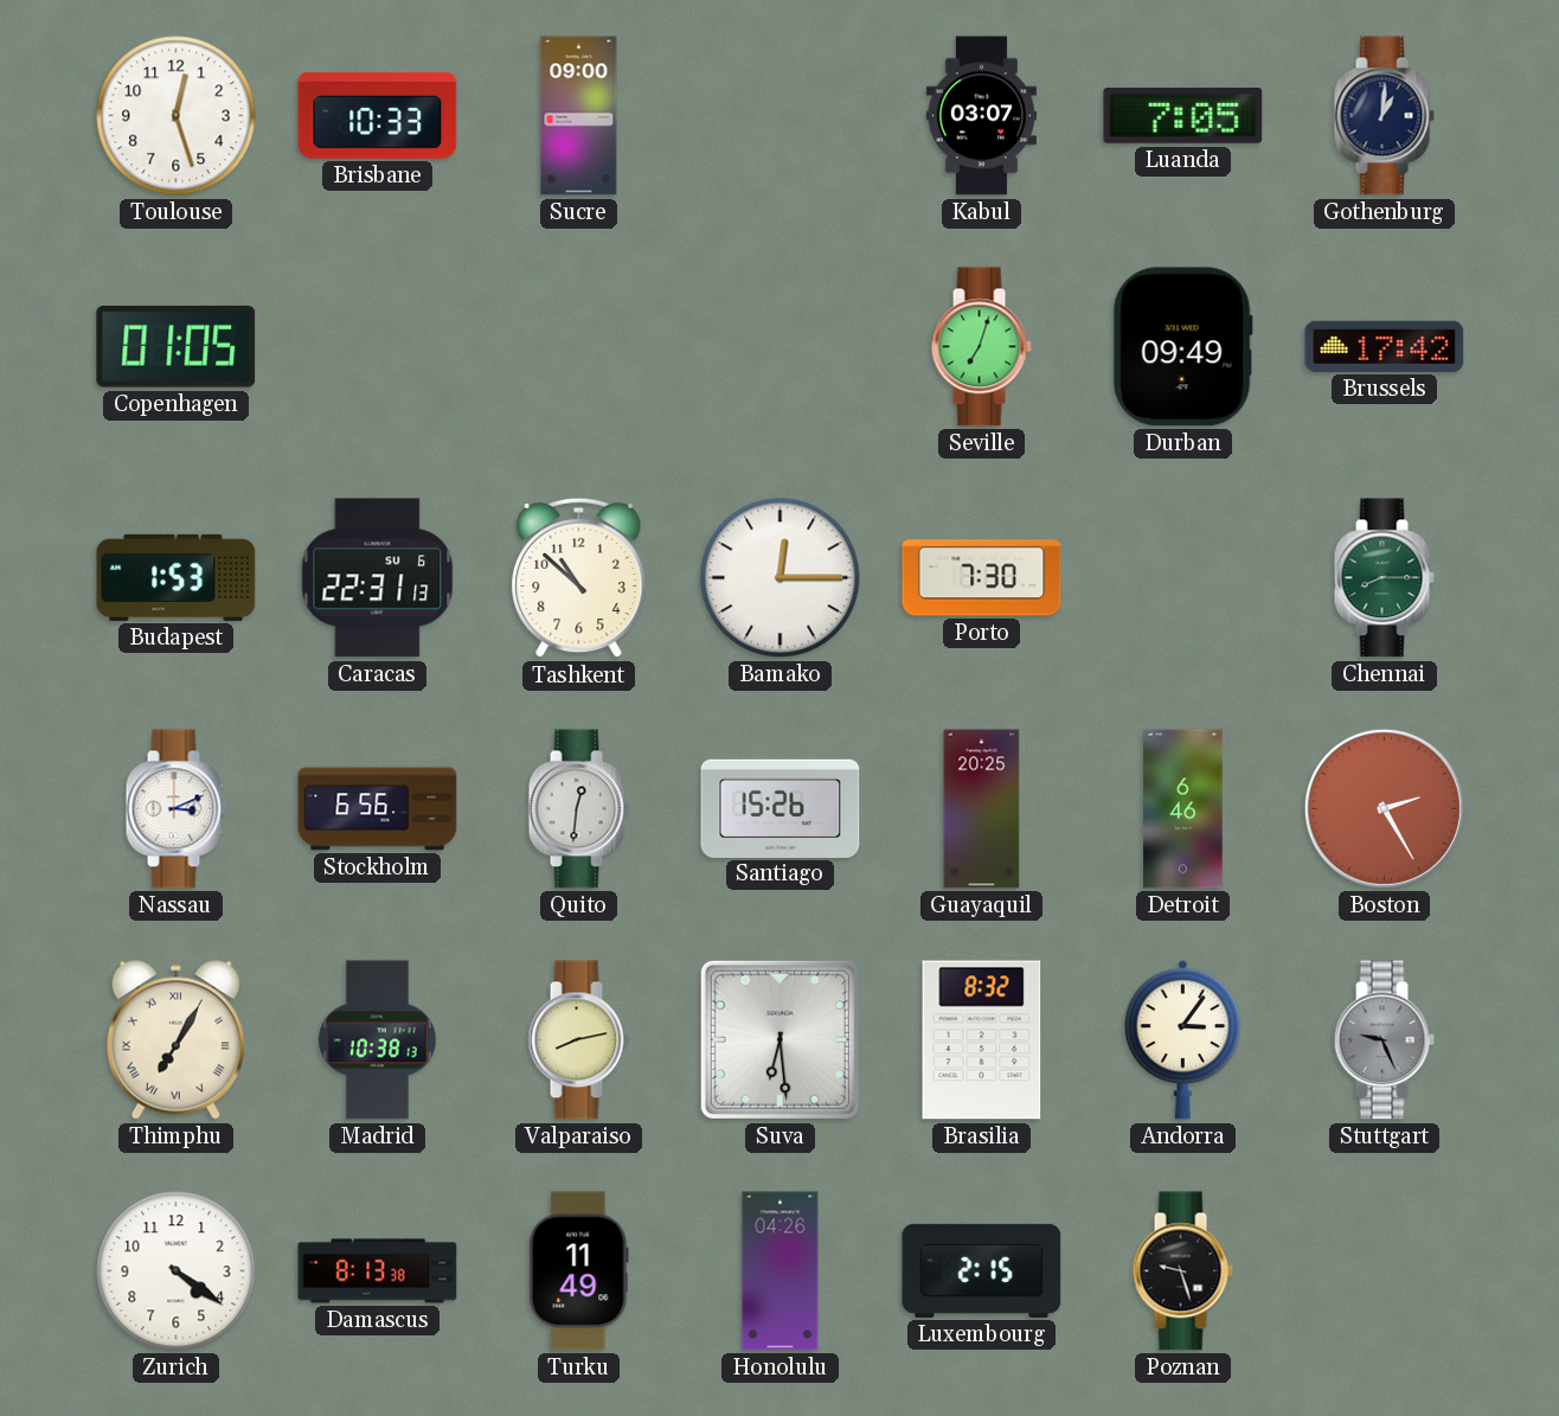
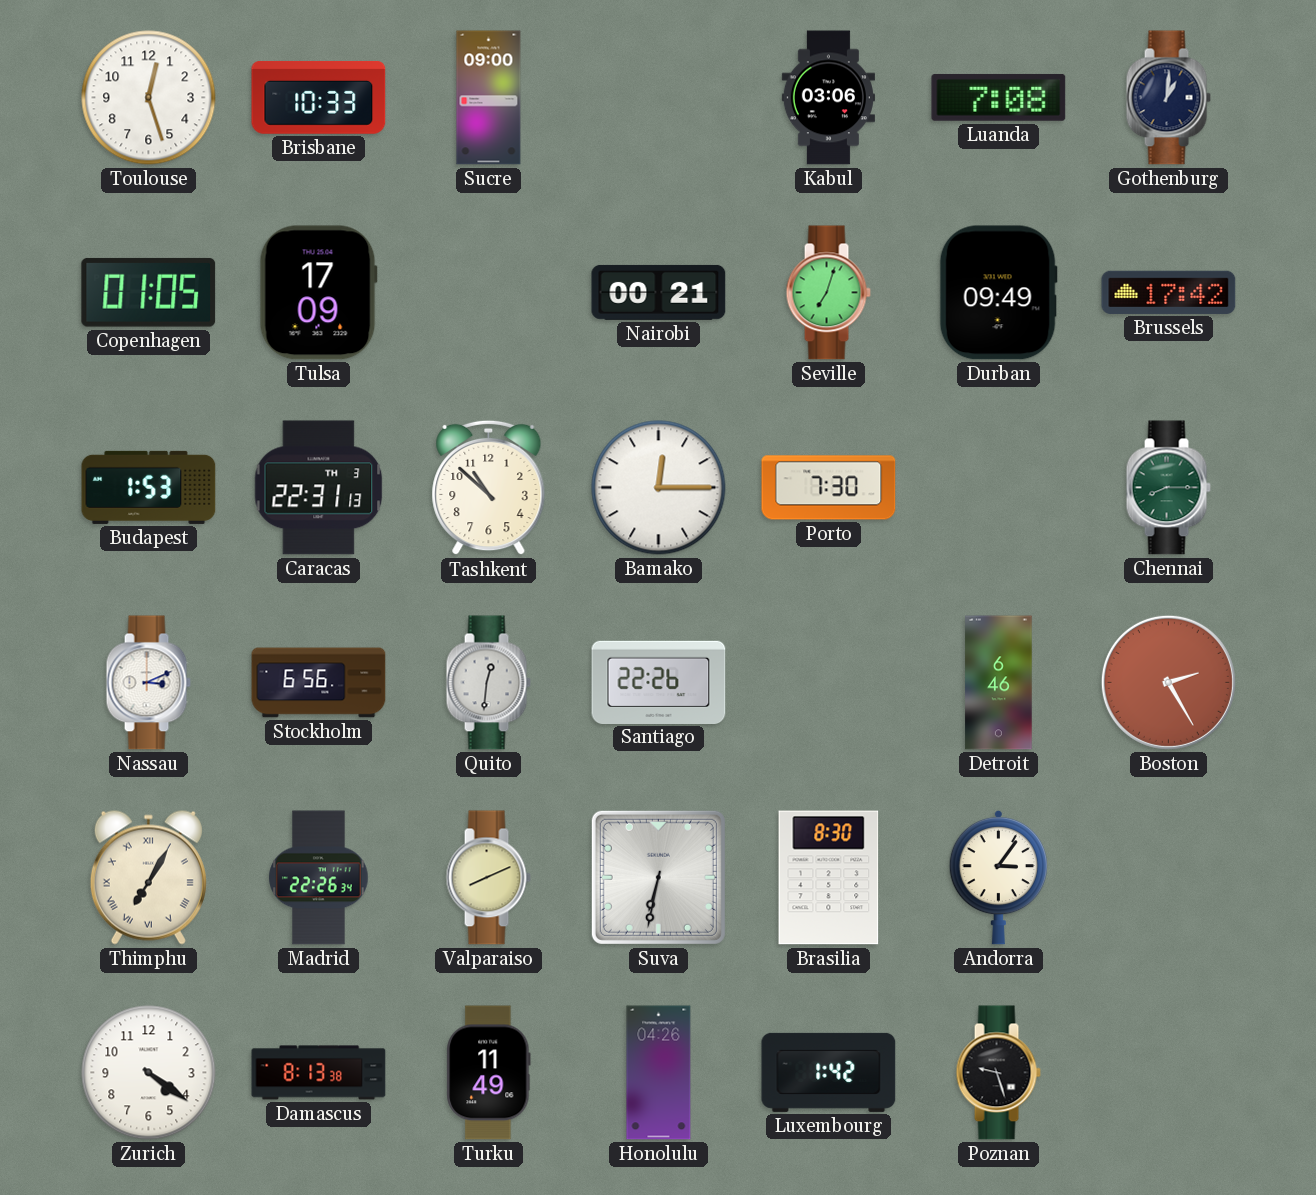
Kabul: 03:07 -> 03:06 (828, 98)
Luanda: 7:05 -> 7:08 (999, 97)
Tulsa: none -> 17:09 (318, 293)
Nairobi: none -> 00:21 (659, 292)
Caracas date: SU 6 -> TH 3 (319, 488)
Santiago: 15:26 -> 22:26 (659, 682)
Guayaquil: 20:25 -> none (982, 809)
Madrid: 10:38 -> 22:26 (319, 878)
Valparaiso: 8:13 -> 8:11 (488, 878)
Suva: 6:29 -> 6:32 (658, 877)
Brasilia: 8:32 -> 8:30 (829, 878)
Stuttgart: 9:26 -> none (1384, 1040)
Luxembourg: 2:15 -> 1:42 (829, 1072)
